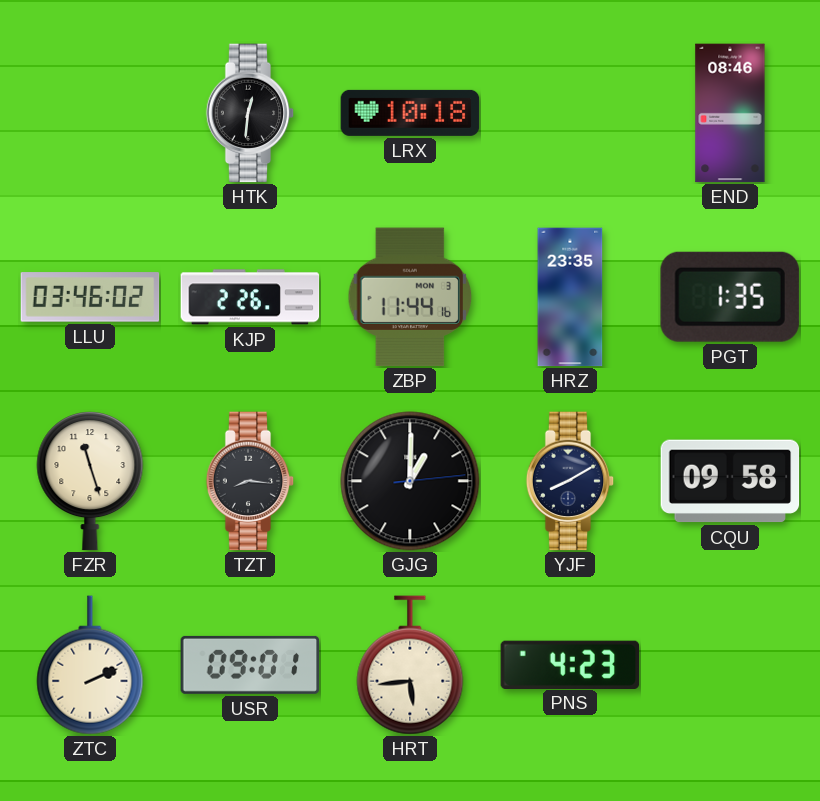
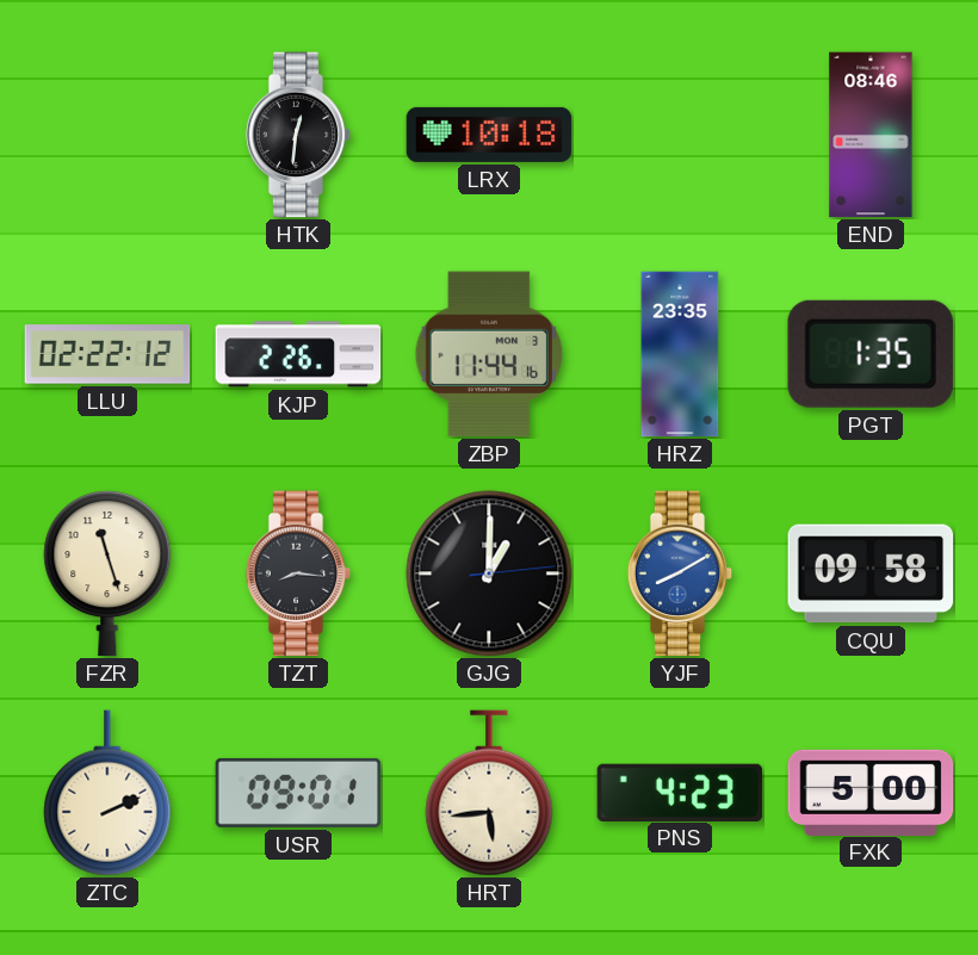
LLU: 03:46 -> 02:22 (107, 354)
YJF dial: navy -> blue (680, 573)
FXK: none -> 5:00 (871, 792)
